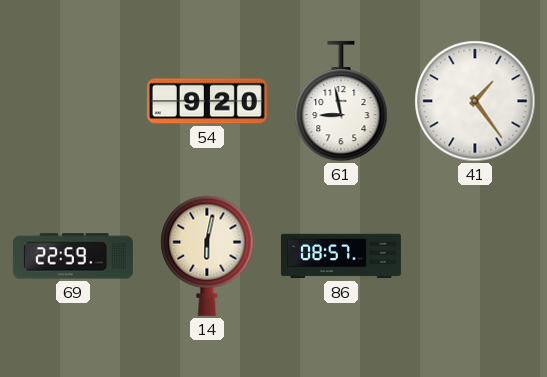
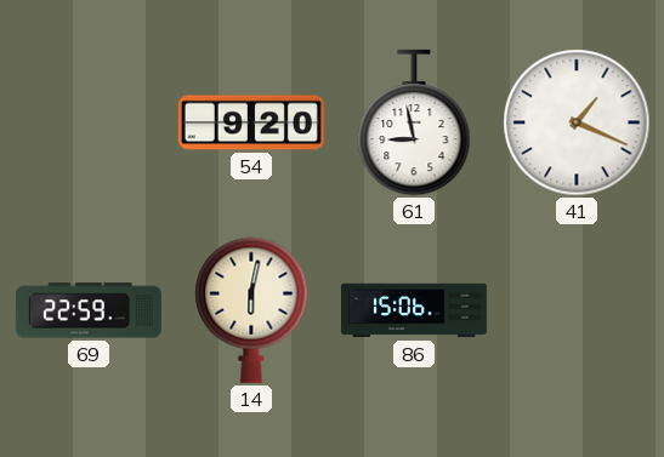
41: 1:24 -> 1:19 (577, 122)
86: 08:57 -> 15:06 (414, 310)
